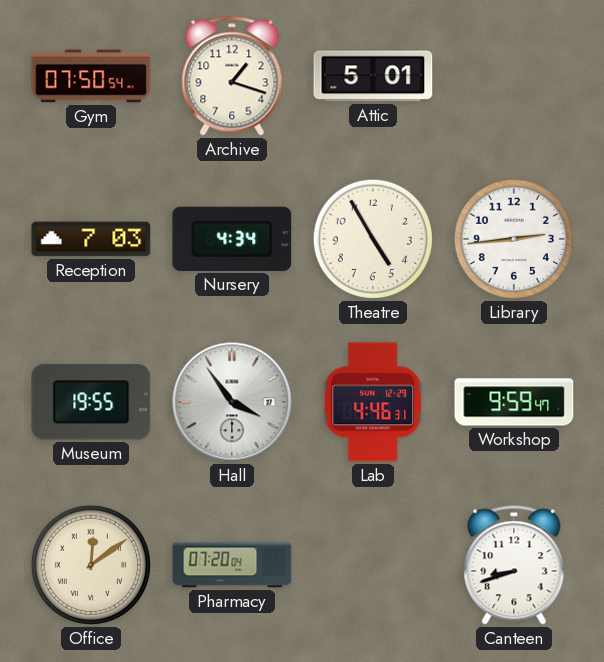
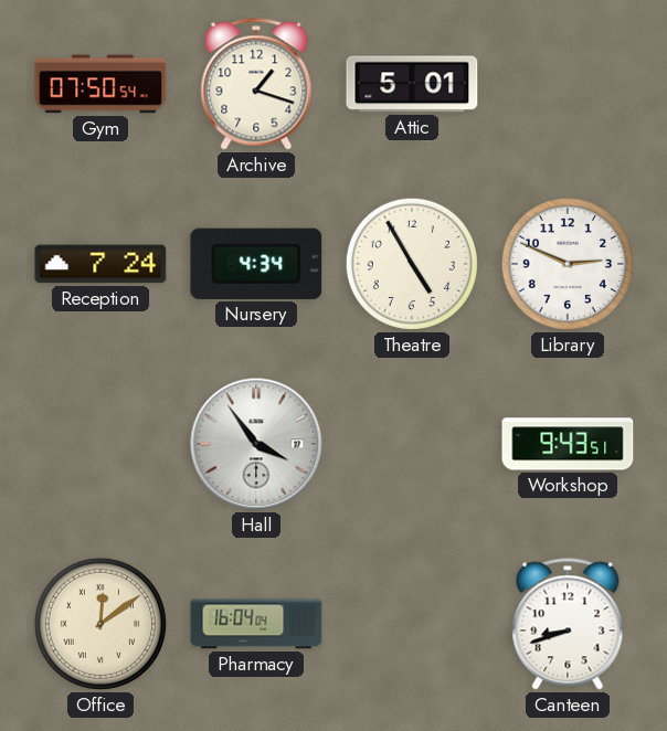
Reception: 7:03 -> 7:24 (100, 264)
Library: 2:44 -> 2:49 (568, 264)
Museum: 19:55 -> none (91, 402)
Lab: 4:46 -> none (374, 402)
Workshop: 9:59 -> 9:43 (568, 444)
Pharmacy: 07:20 -> 16:04 (256, 624)
